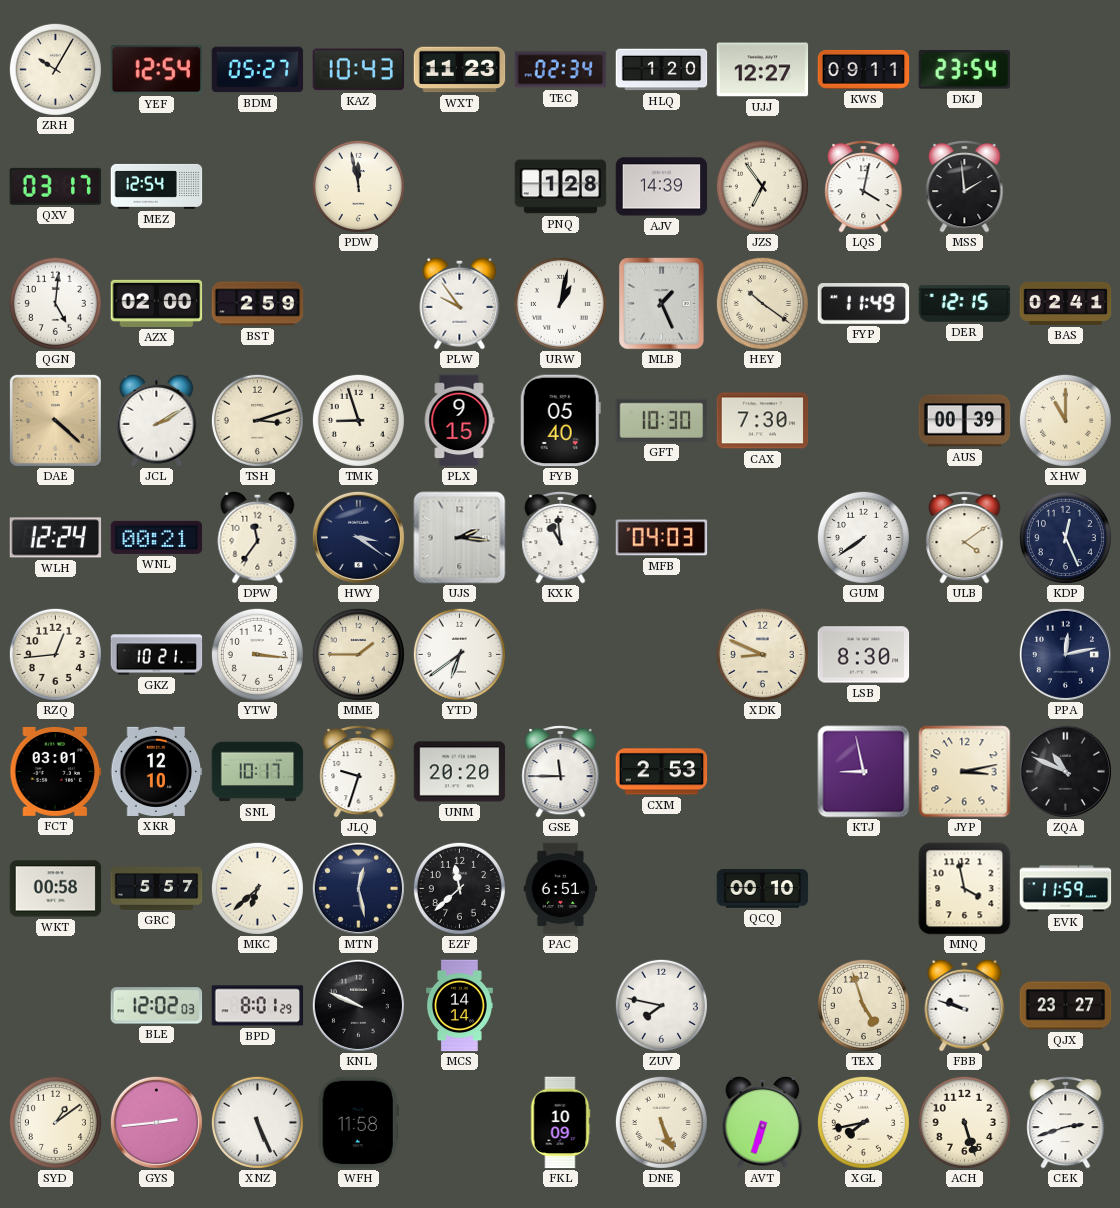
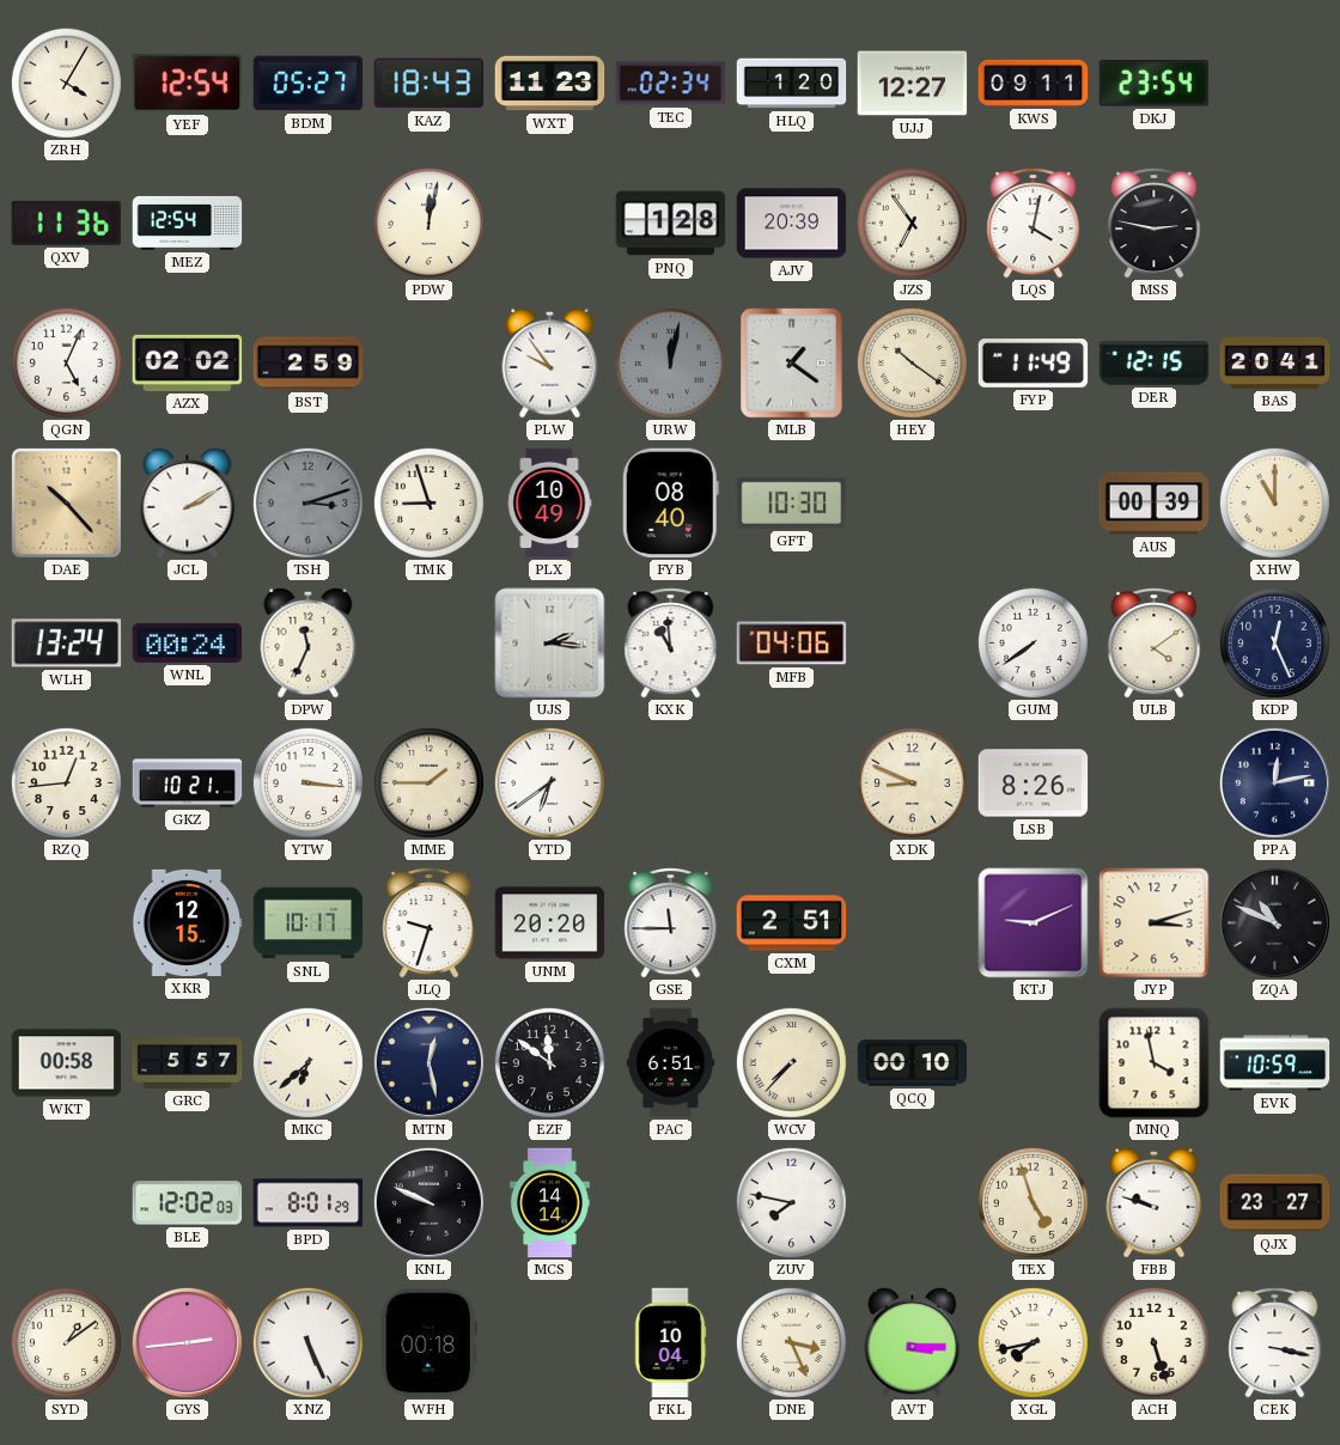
ZRH: 10:05 -> 4:05 (66, 83)
KAZ: 10:43 -> 18:43 (430, 84)
QXV: 03:17 -> 11:36 (66, 222)
PDW: 11:58 -> 12:02 (428, 222)
AJV: 14:39 -> 20:39 (792, 224)
MSS: 1:59 -> 2:47 (1155, 222)
QGN: 5:01 -> 5:04 (66, 362)
AZX: 02:00 -> 02:02 (188, 362)
URW: 1:02 -> 12:02 (670, 362)
URW dial: white -> grey (670, 362)
MLB: 1:26 -> 1:21 (792, 364)
BAS: 02:41 -> 20:41 (1275, 362)
DAE: 4:22 -> 10:23 (66, 502)
TSH dial: cream -> grey (307, 502)
PLX: 9:15 -> 10:49 (549, 504)
FYB: 05:40 -> 08:40 (670, 504)
CAX: 7:30 -> none (763, 421)
WLH: 12:24 -> 13:24 (67, 644)
WNL: 00:21 -> 00:24 (188, 642)
DPW: 11:36 -> 11:34 (309, 642)
HWY: 3:21 -> none (358, 537)
MFB: 04:03 -> 04:06 (792, 644)
LSB: 8:30 -> 8:26 (1034, 784)
FCT: 03:01 -> none (56, 771)
XKR: 12:10 -> 12:15 (188, 922)
CXM: 2:53 -> 2:51 (792, 923)
KTJ: 8:58 -> 9:11 (1034, 923)
JYP: 3:13 -> 3:12 (1155, 923)
EZF: 11:38 -> 11:51 (549, 1062)
WCV: none -> 7:37 (791, 1062)
EVK: 11:59 -> 10:59 (1275, 1063)
WFH: 11:58 -> 00:18 (428, 1343)
FKL: 10:09 -> 10:04 (670, 1343)
DNE: 5:26 -> 3:26 (791, 1342)
AVT: 6:33 -> 3:15 (913, 1342)
CEK: 2:42 -> 3:17 (1275, 1342)
